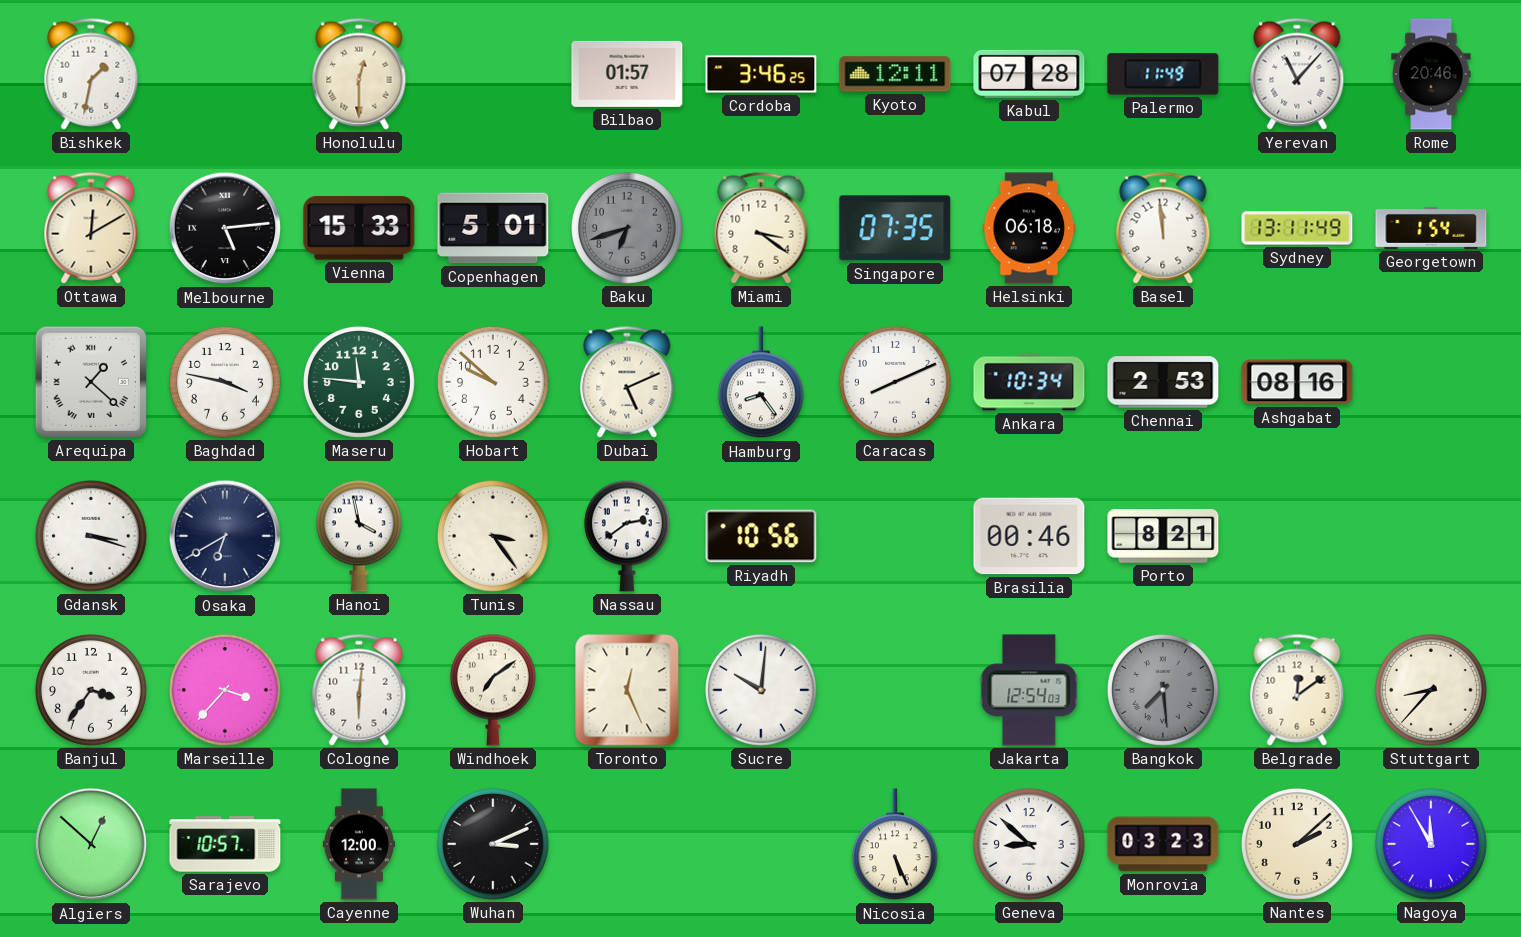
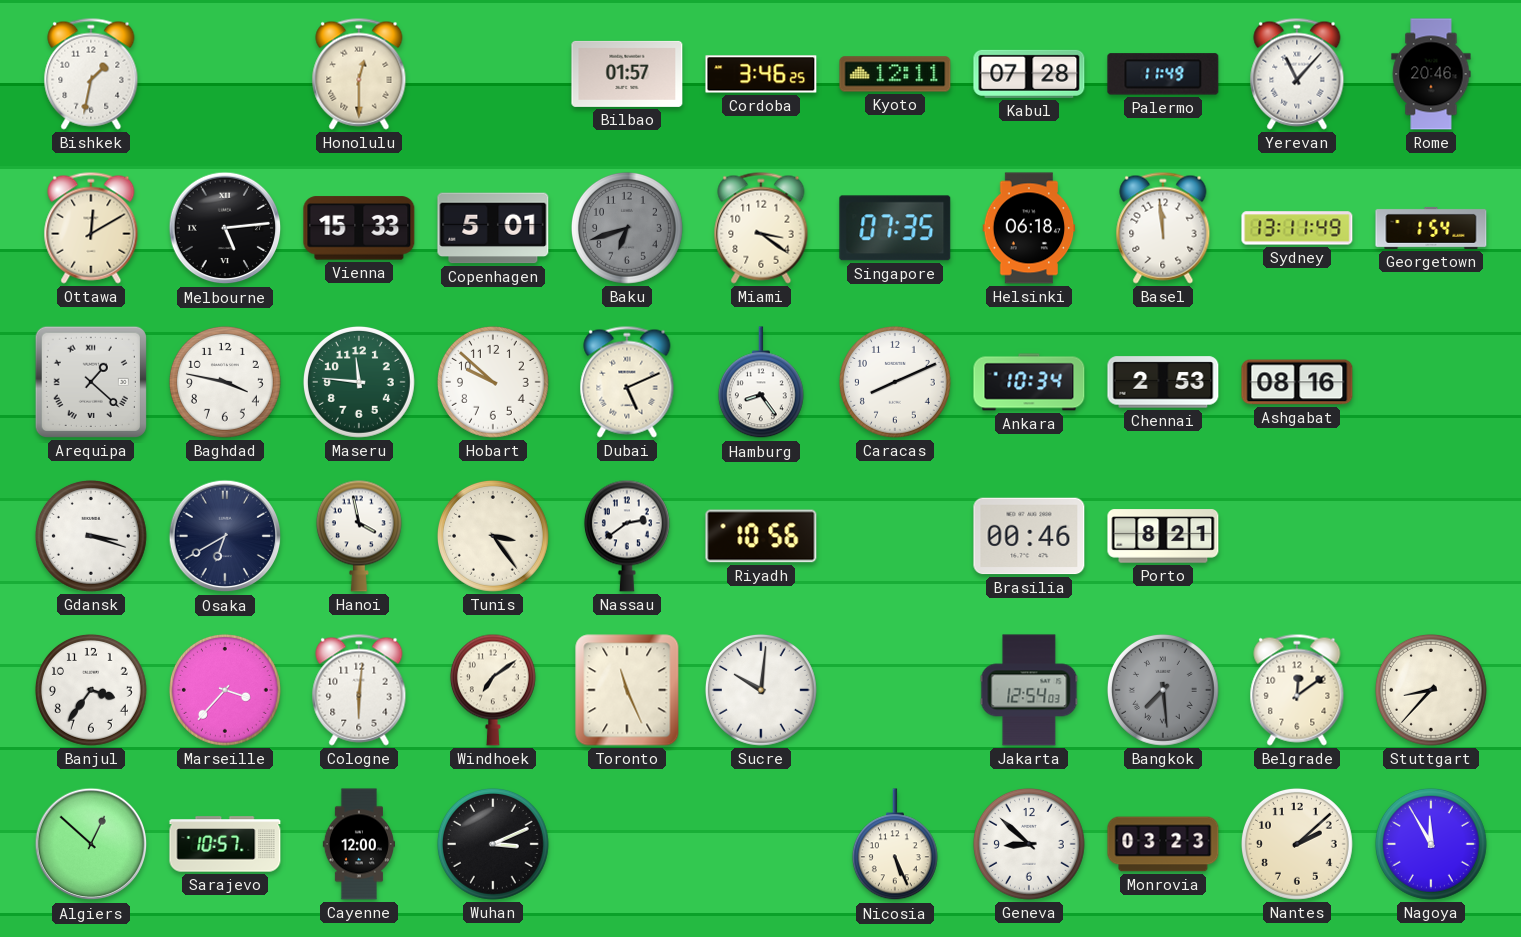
Toronto: 12:26 -> 11:26 (627, 690)
